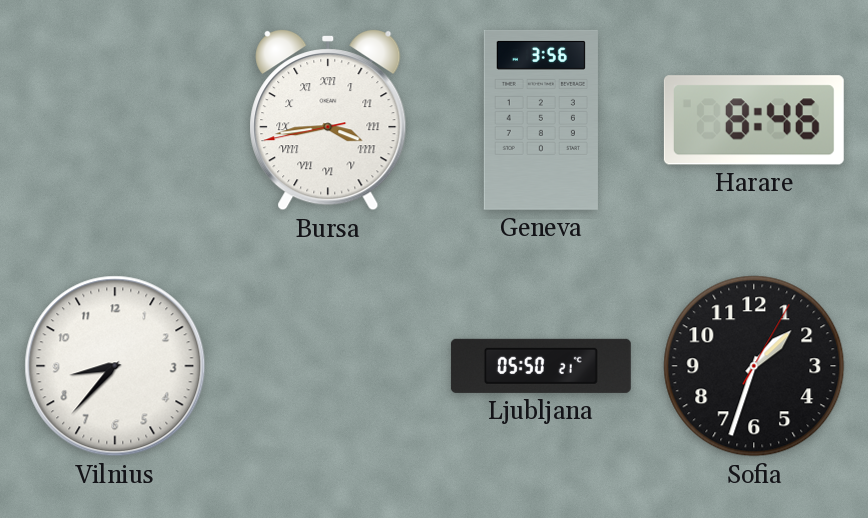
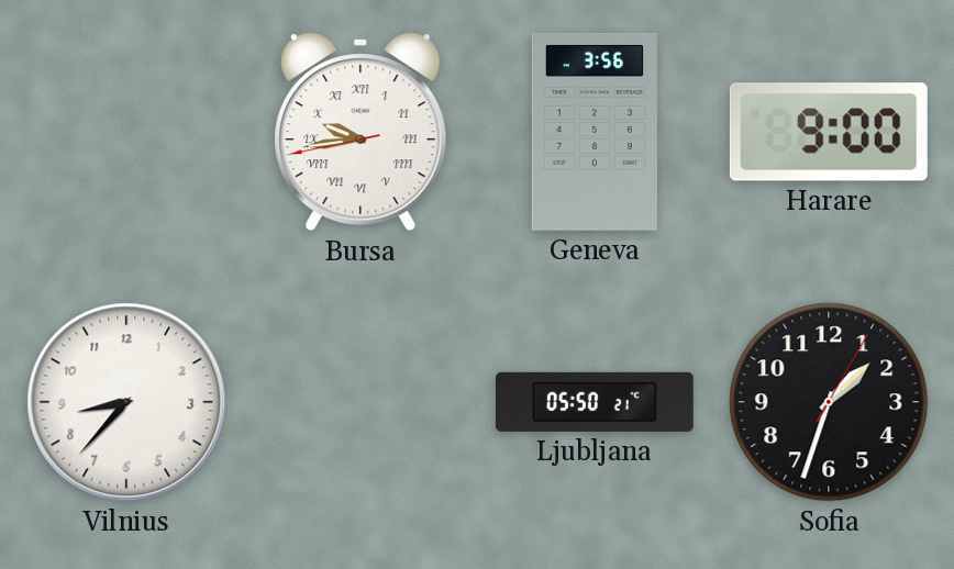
Bursa: 3:43 -> 9:43 (360, 132)
Harare: 8:46 -> 9:00 (829, 132)
